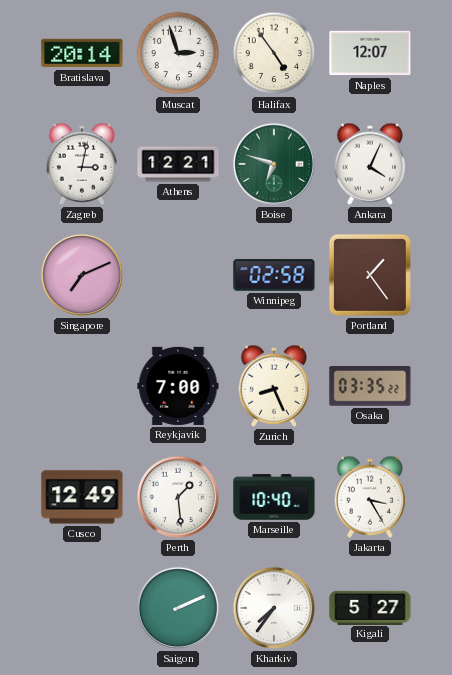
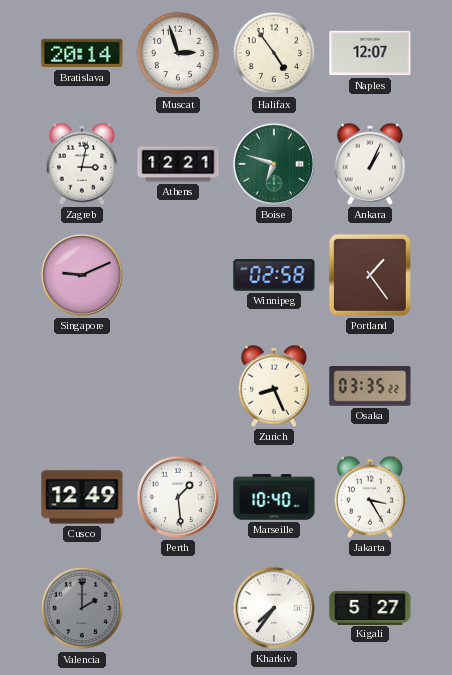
Ankara: 4:04 -> 1:04 (370, 164)
Singapore: 7:11 -> 9:11 (82, 275)
Reykjavik: 7:00 -> none (178, 386)
Valencia: none -> 2:00 (82, 608)
Saigon: 2:11 -> none (178, 608)
